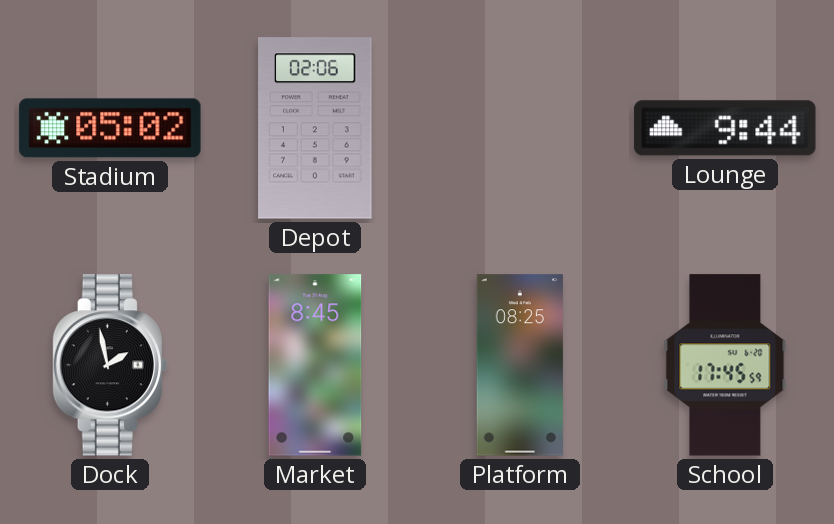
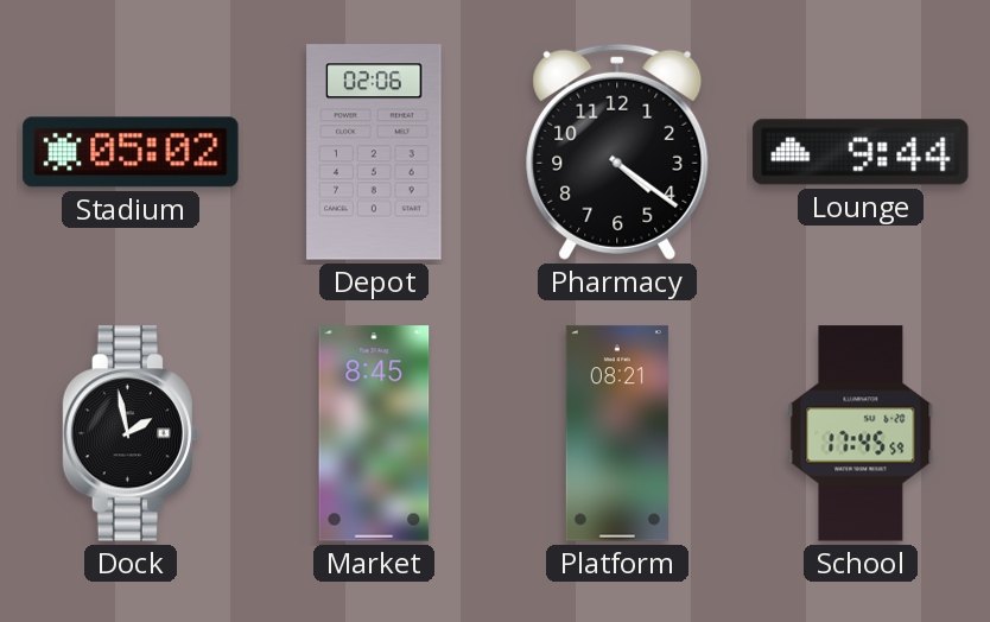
Pharmacy: none -> 4:21 (617, 152)
Platform: 08:25 -> 08:21 (617, 433)
